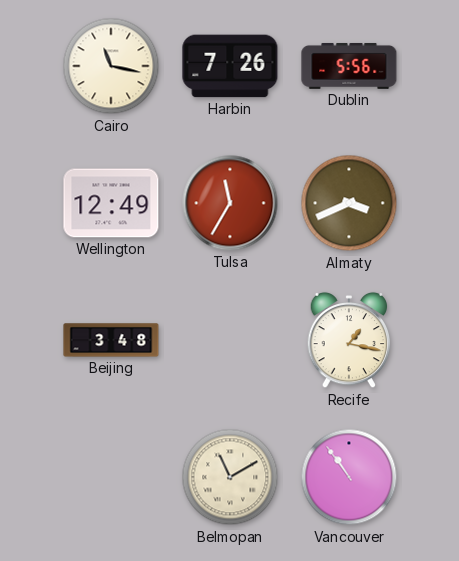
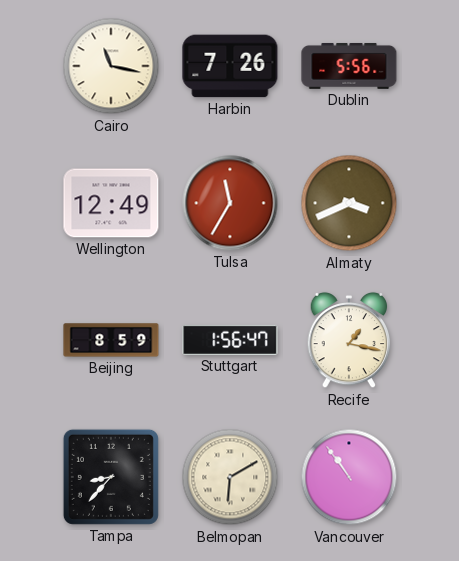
Beijing: 3:48 -> 8:59 (111, 340)
Stuttgart: none -> 1:56 (230, 340)
Tampa: none -> 8:37 (111, 477)
Belmopan: 11:10 -> 6:10 (230, 477)
